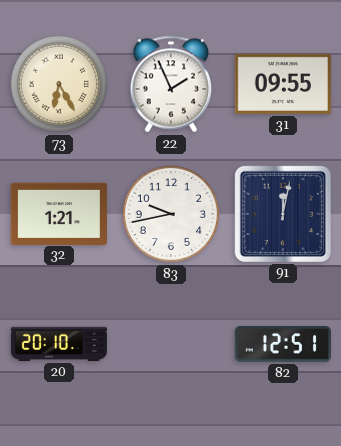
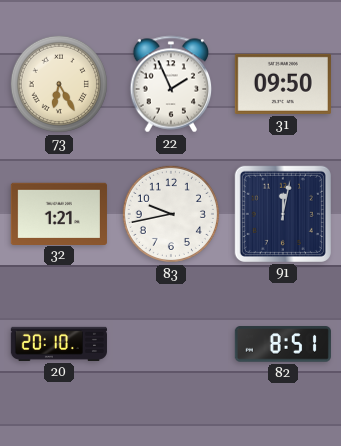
31: 09:55 -> 09:50 (283, 84)
82: 12:51 -> 8:51 (283, 344)
